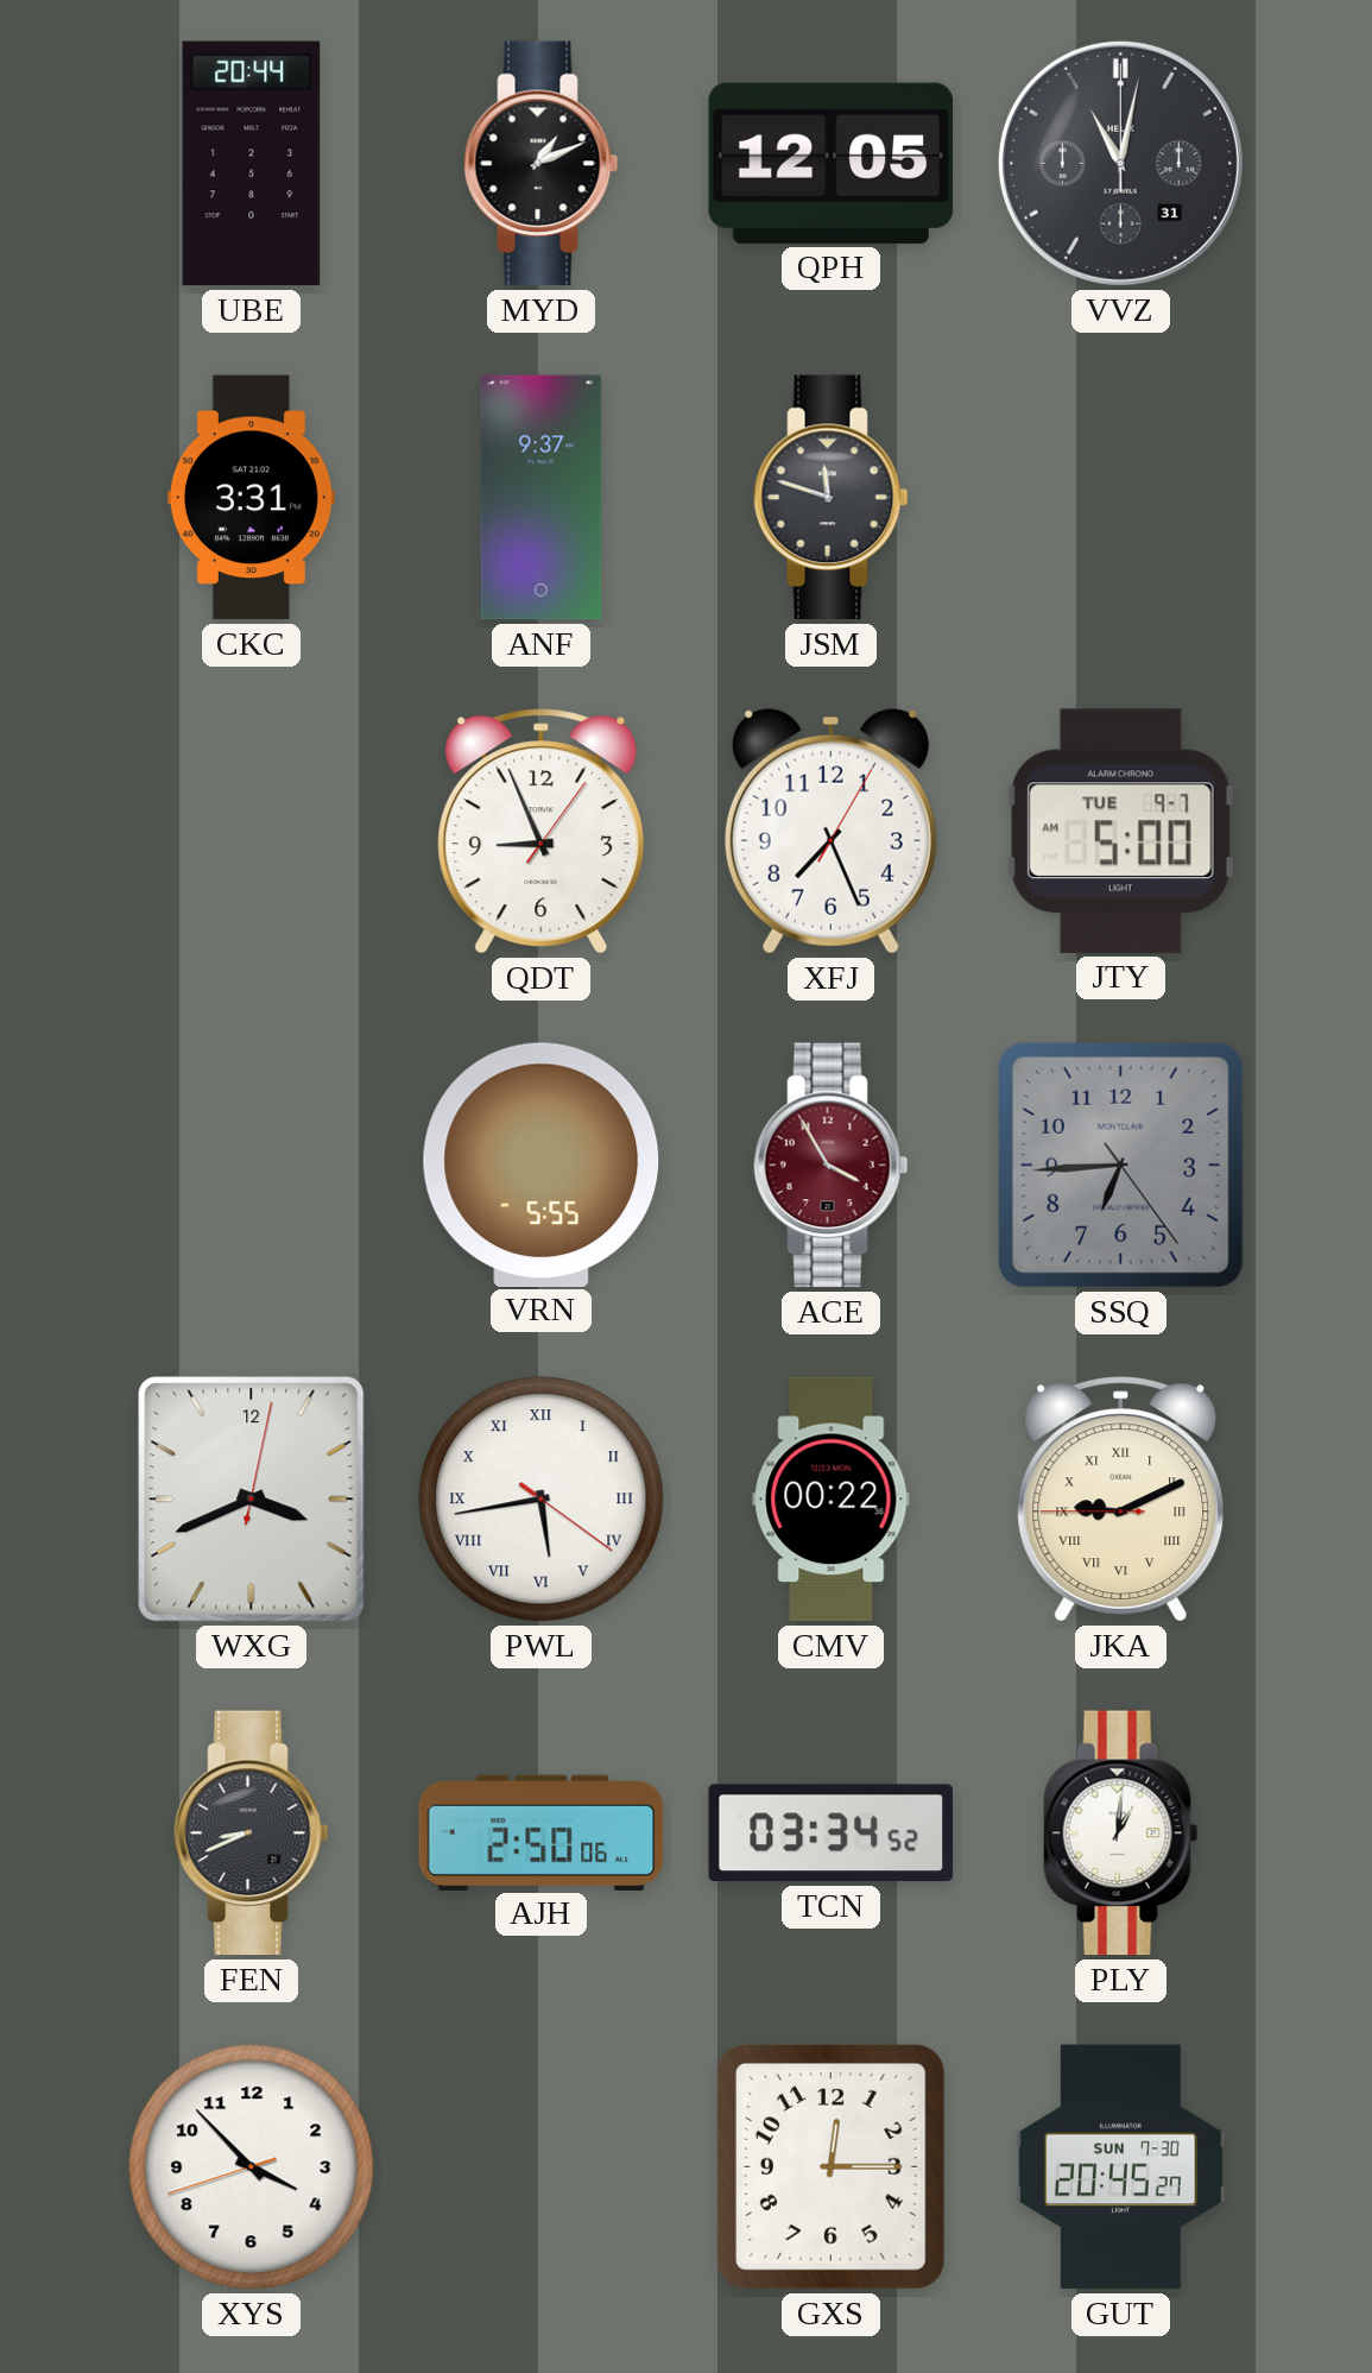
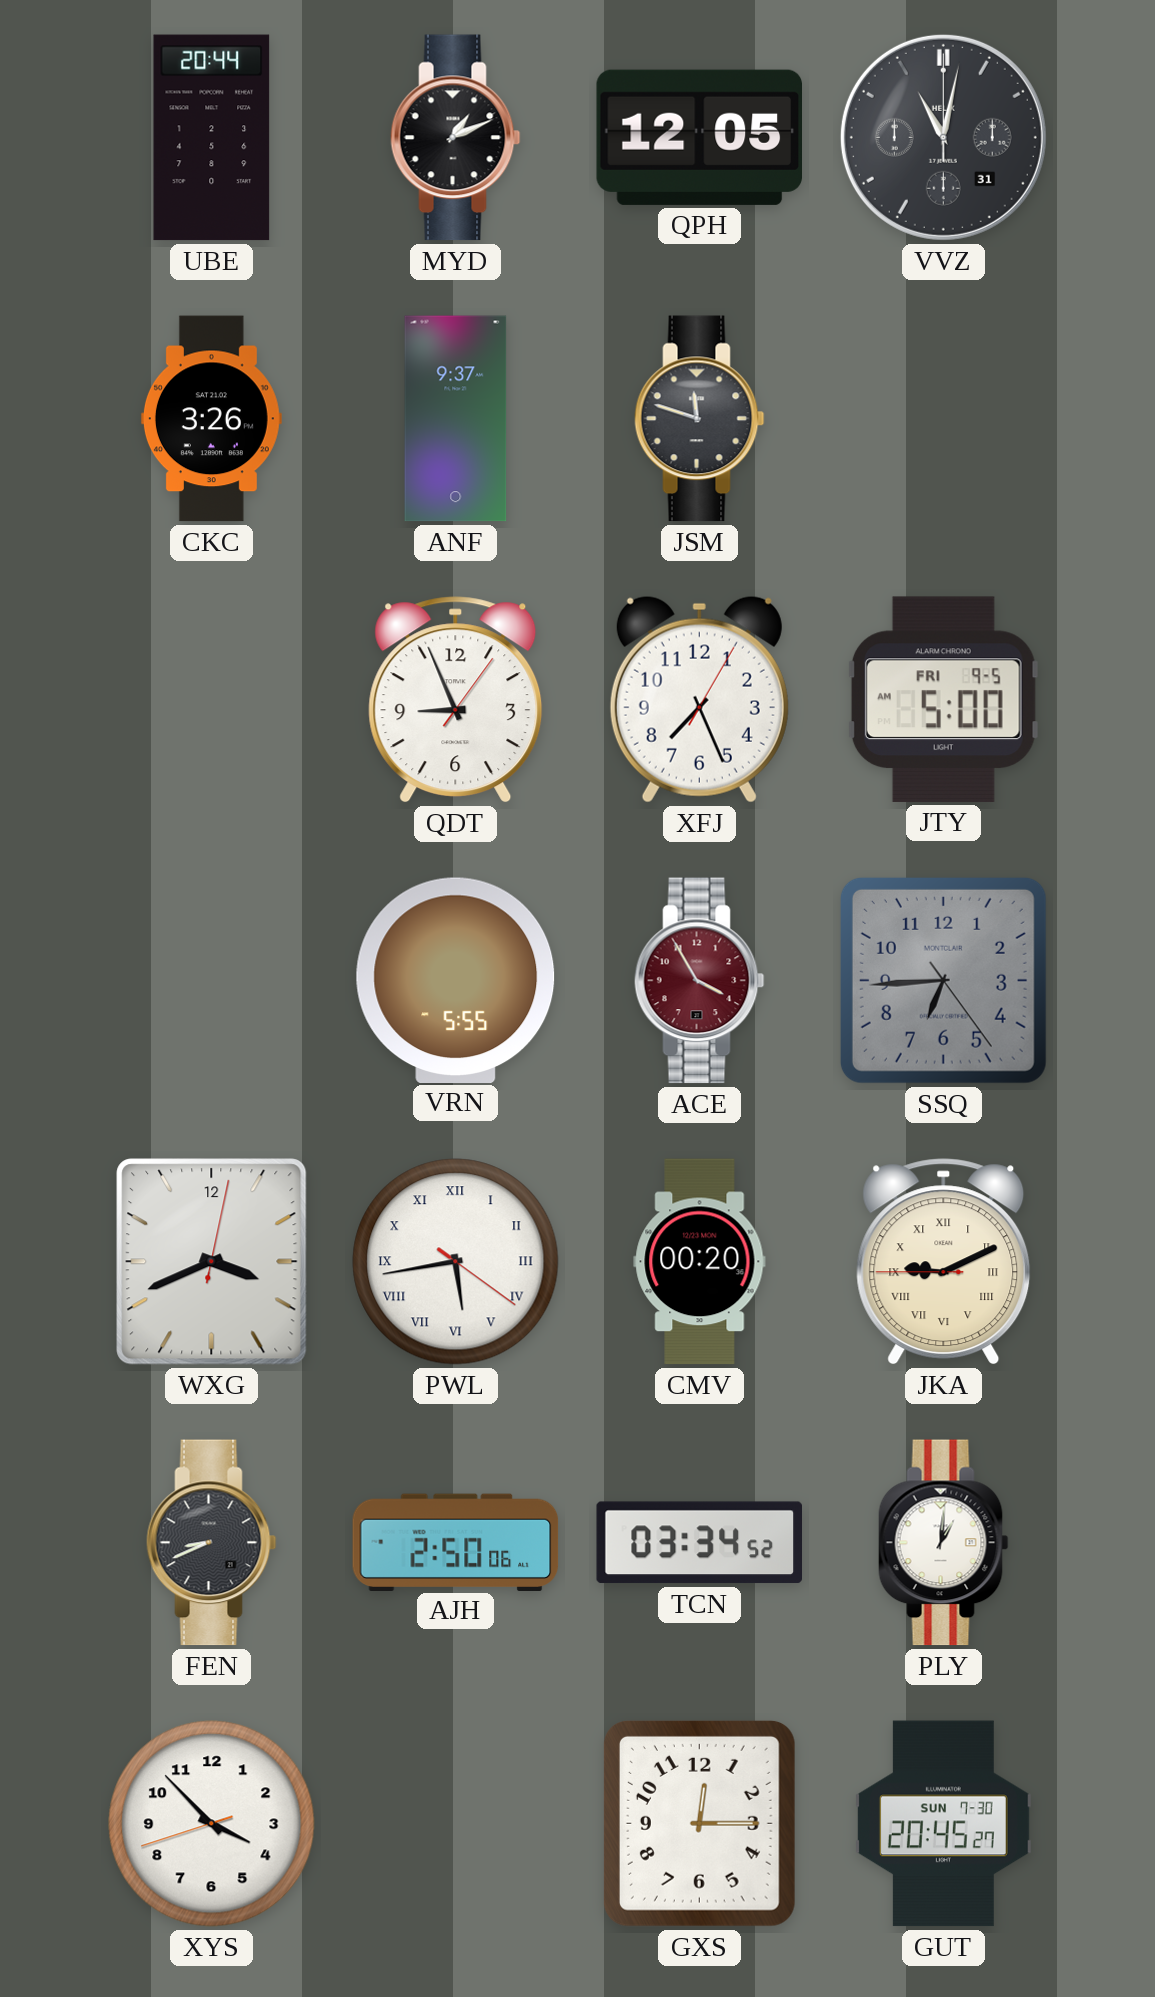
CKC: 3:31 -> 3:26 (211, 419)
JTY date: TUE 9-7 -> FRI 9-5 (943, 699)
CMV: 00:22 -> 00:20 (700, 1262)
